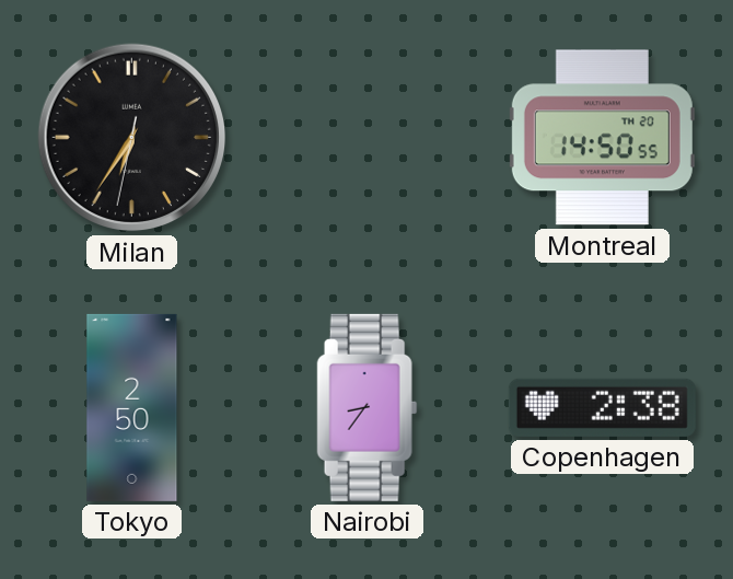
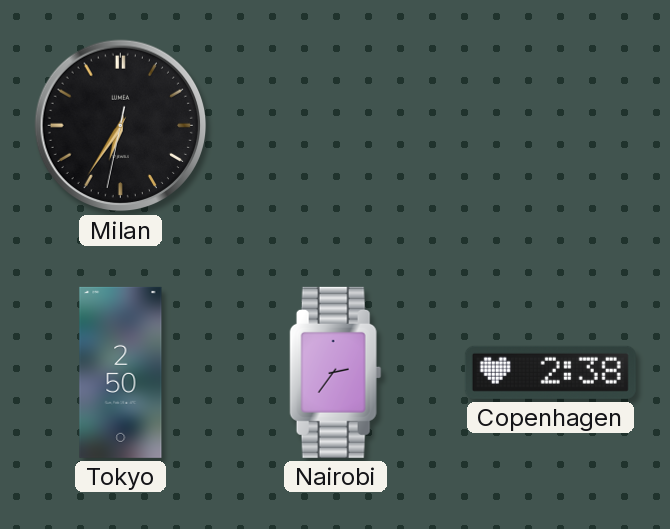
Montreal: 14:50 -> none (602, 138)
Nairobi: 8:36 -> 2:36 (336, 372)
